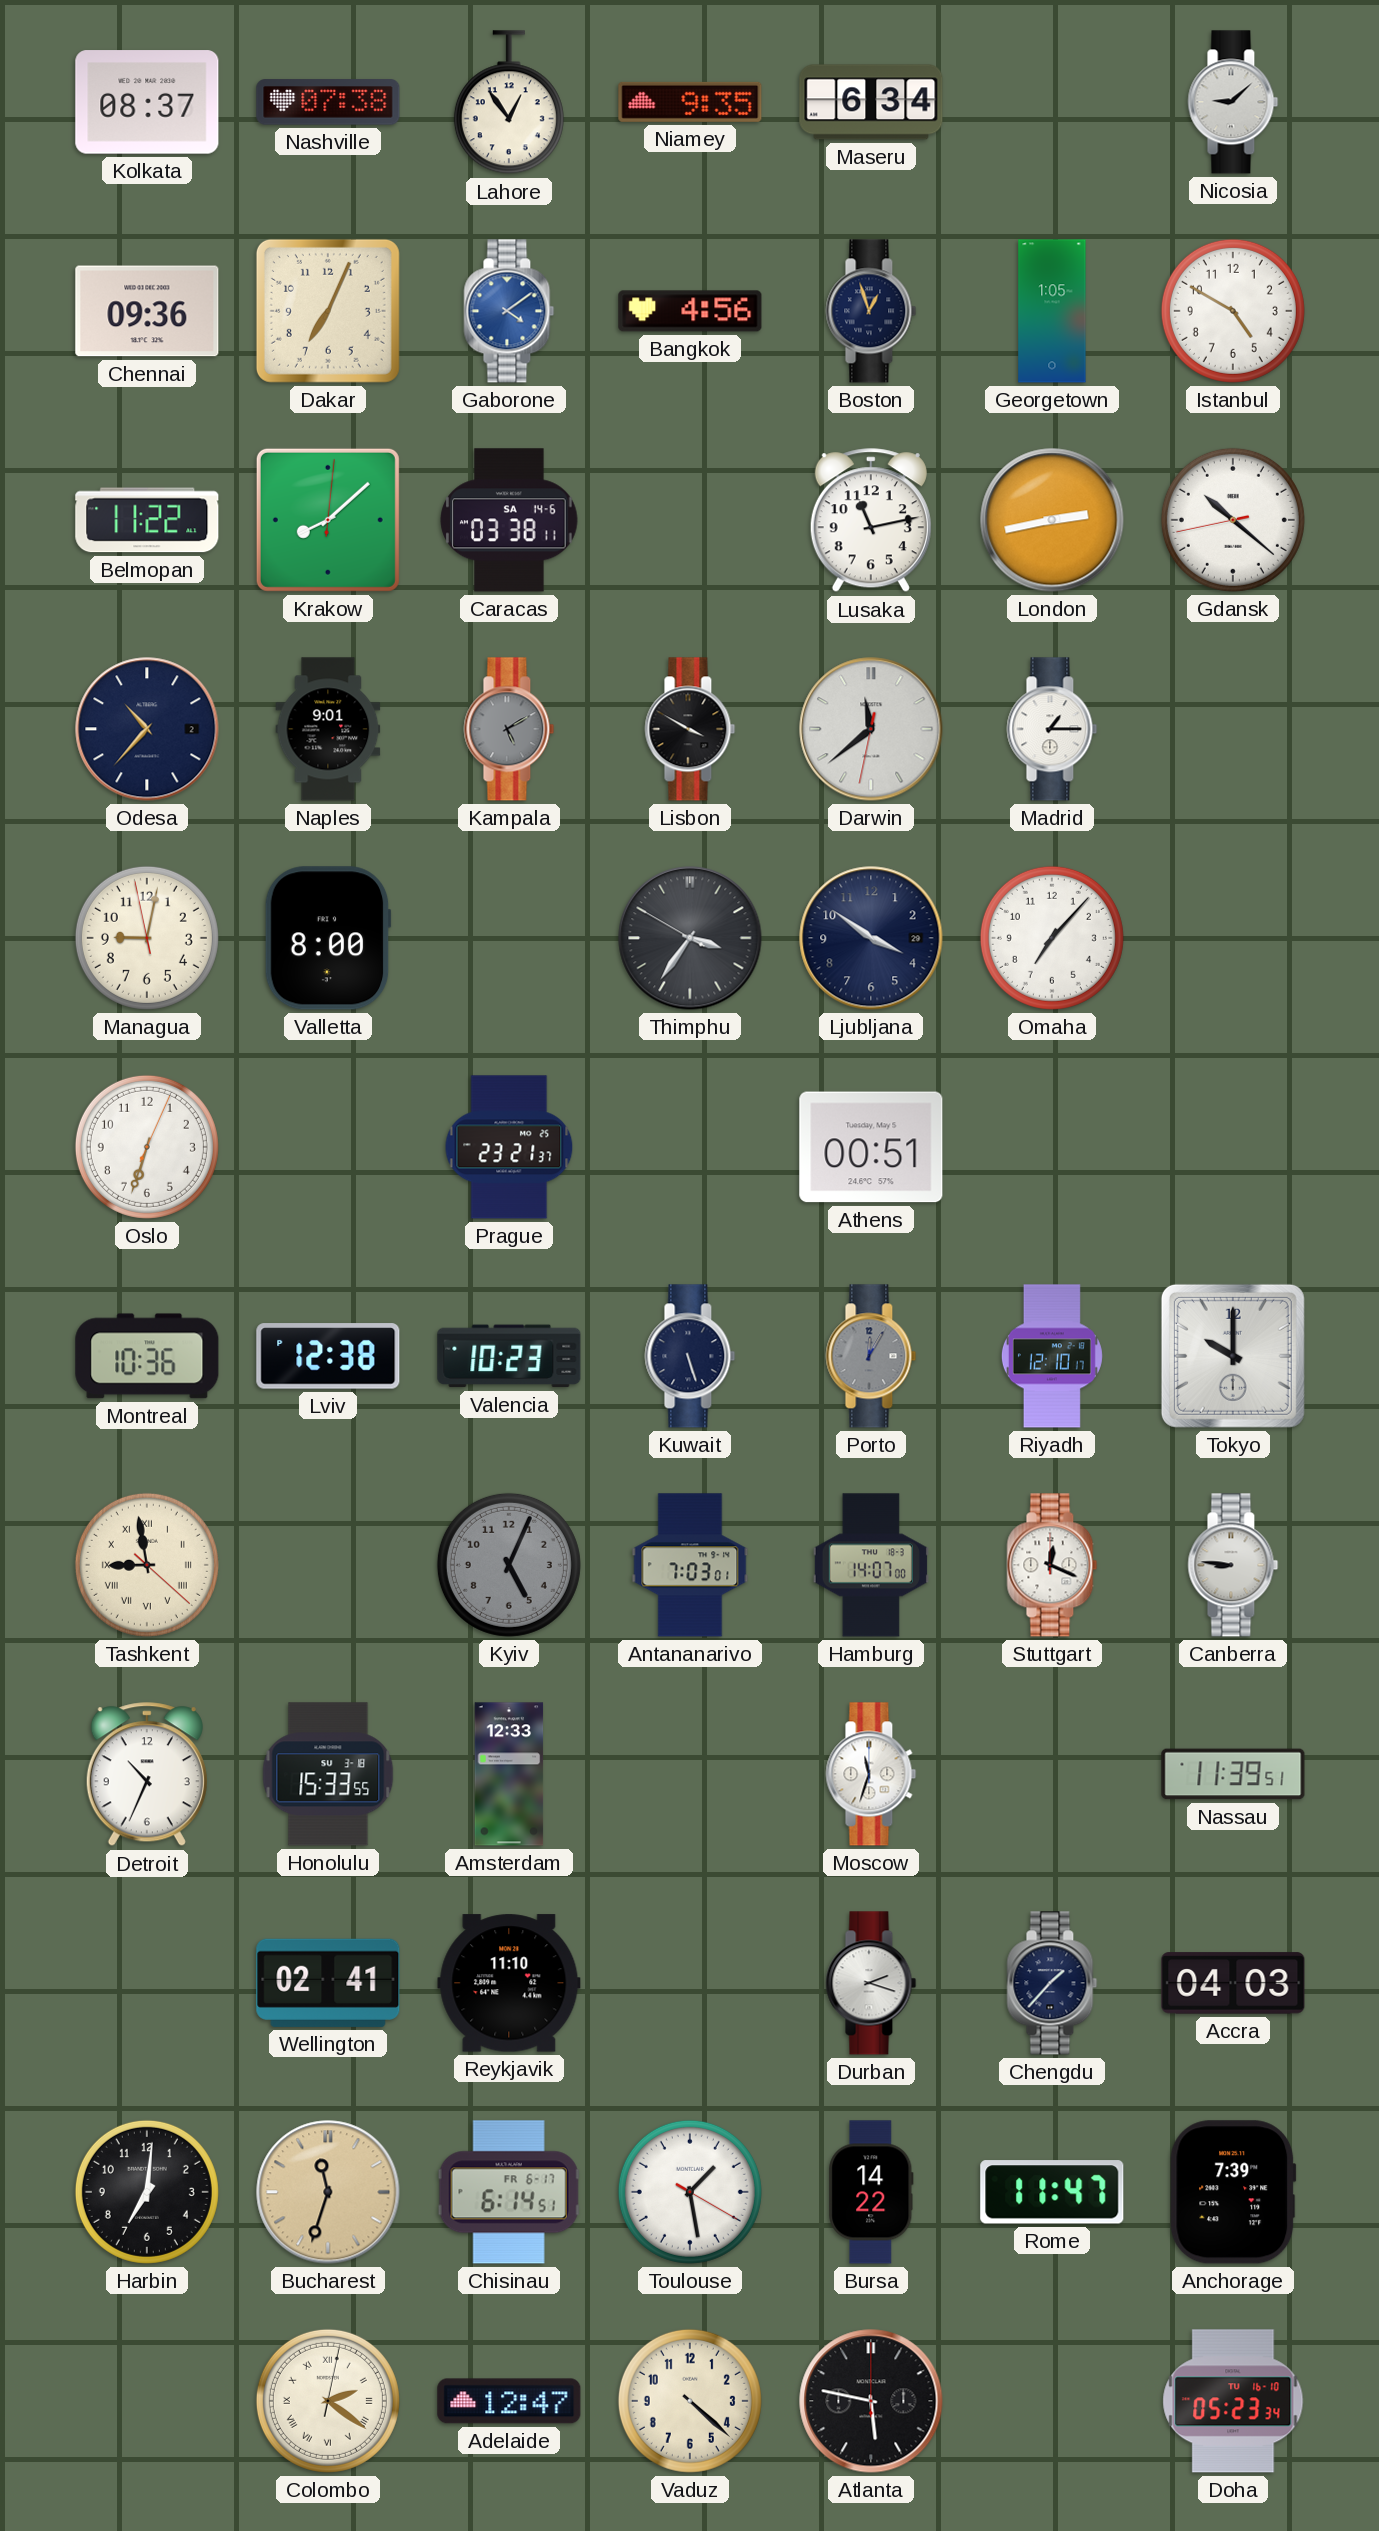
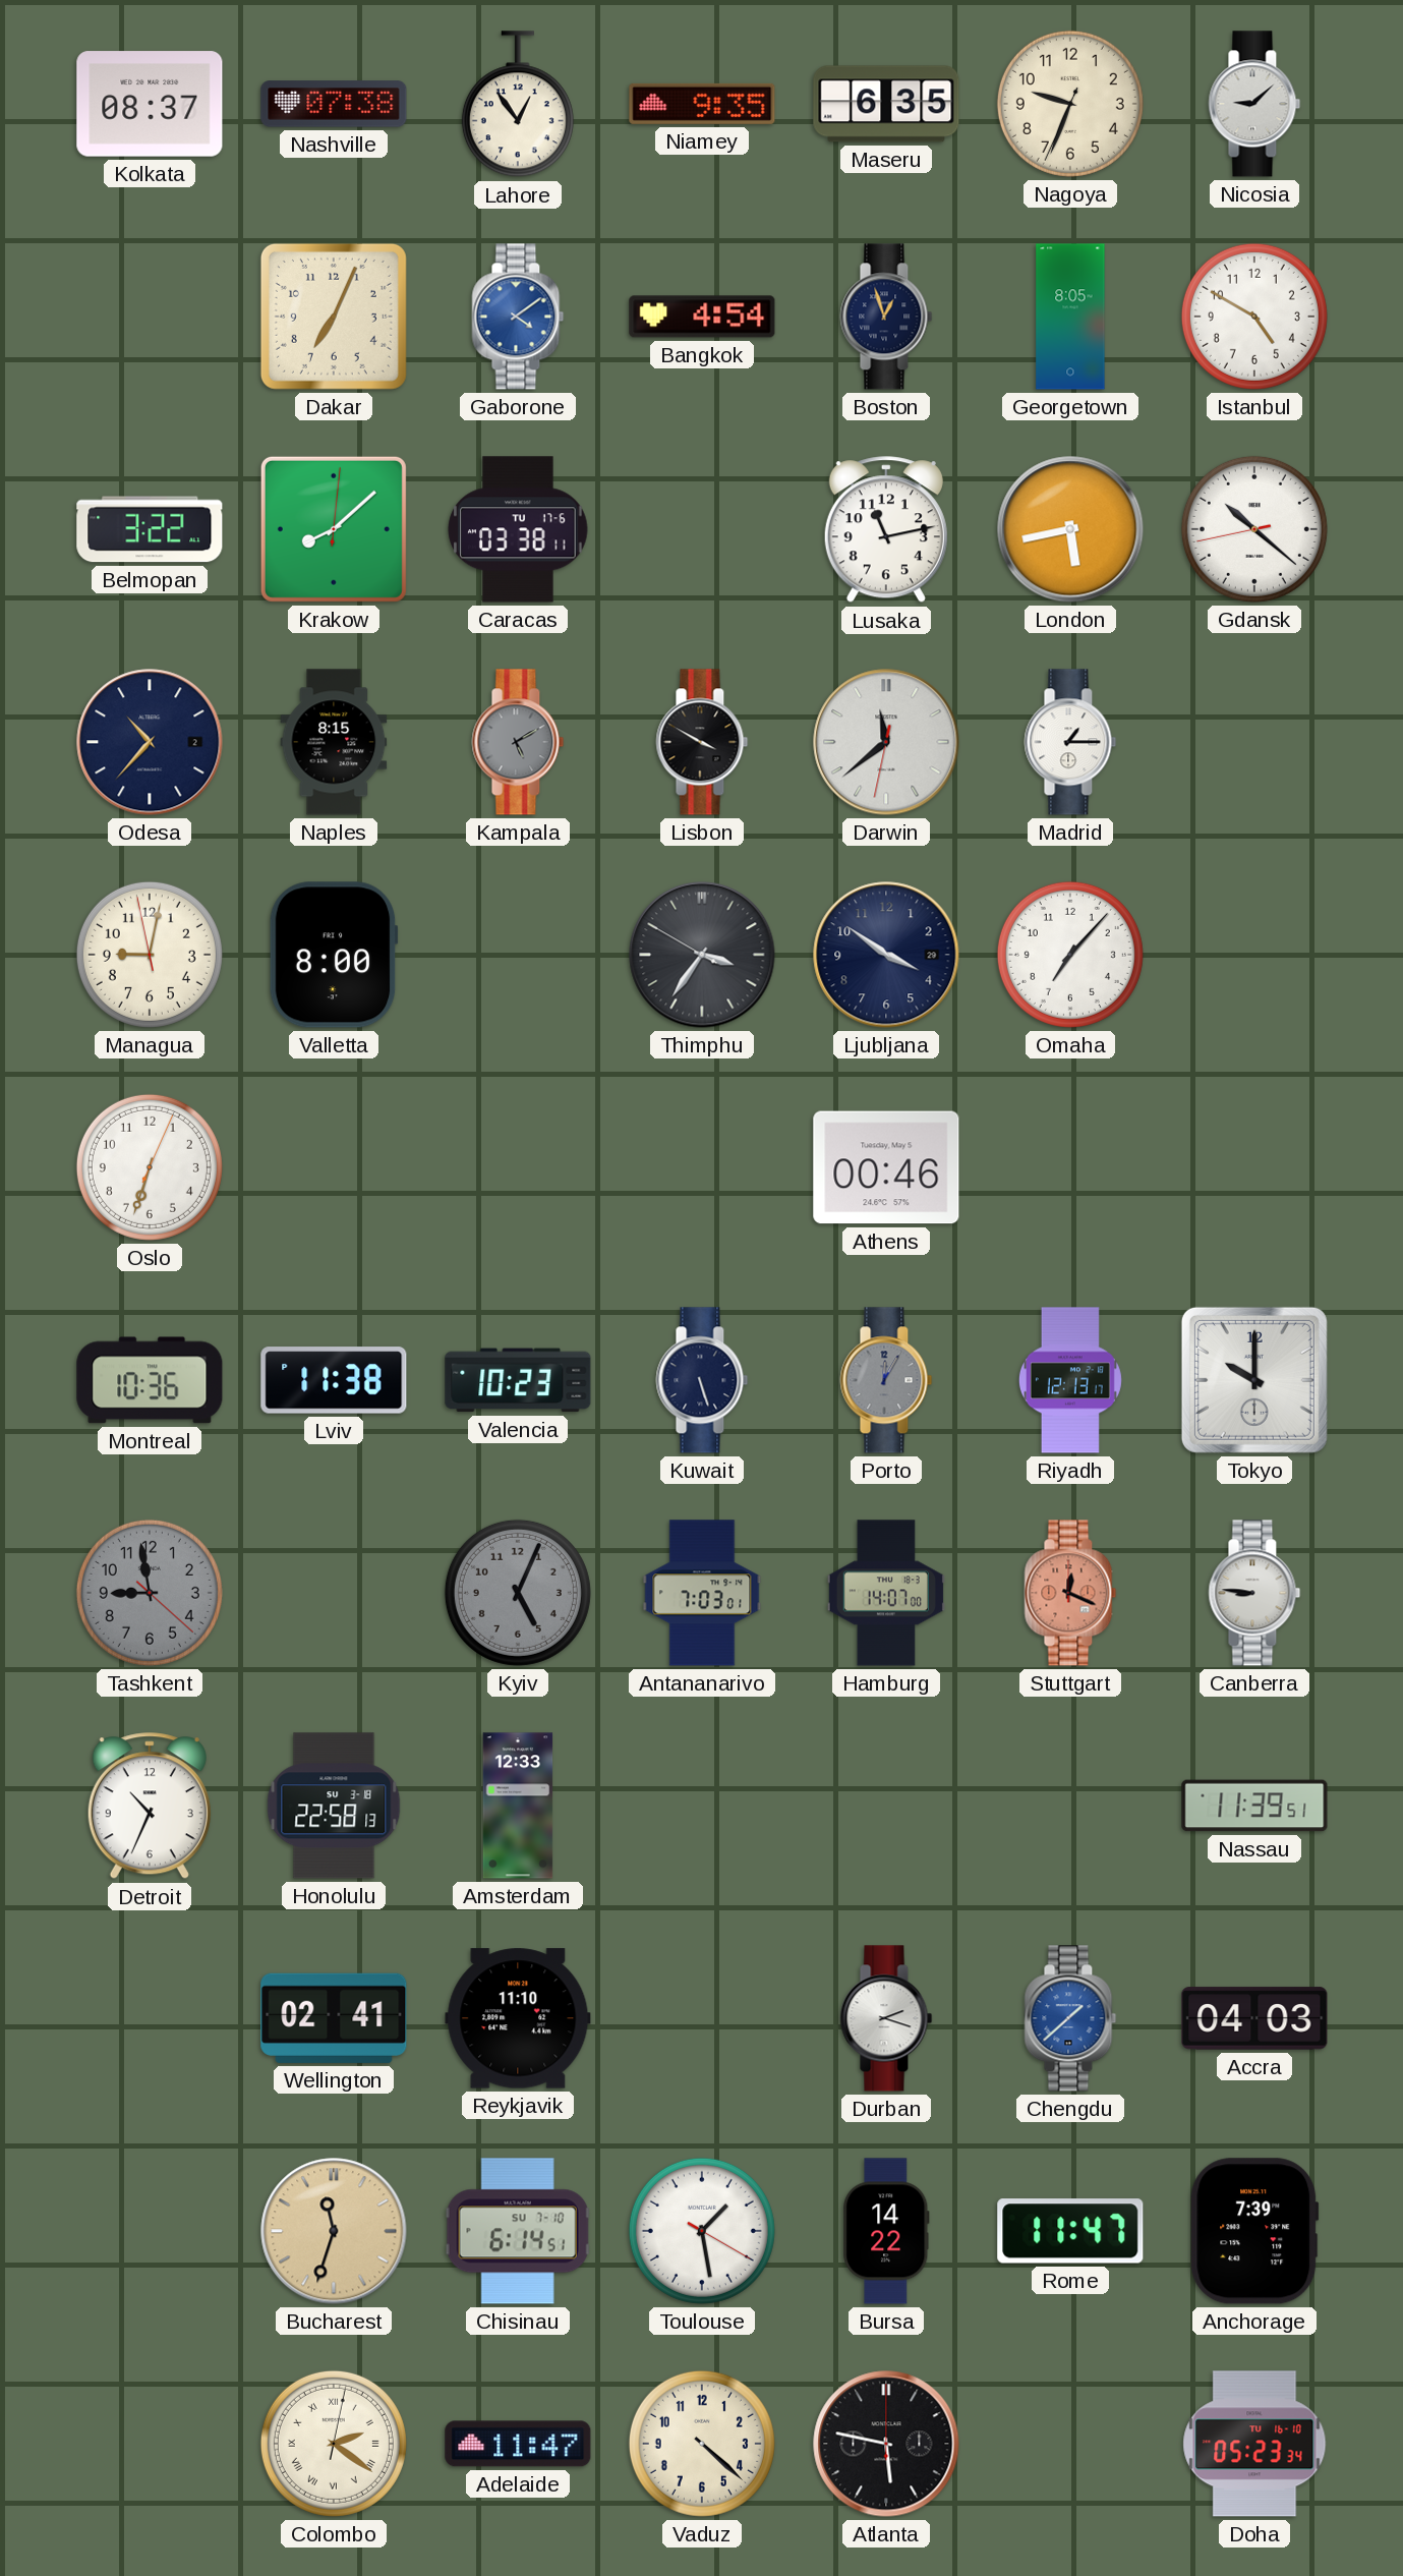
Maseru: 6:34 -> 6:35 (886, 104)
Nagoya: none -> 9:33 (1070, 104)
Chennai: 09:36 -> none (147, 311)
Bangkok: 4:56 -> 4:54 (702, 317)
Georgetown: 1:05 -> 8:05 (1070, 317)
Belmopan: 11:22 -> 3:22 (150, 529)
Caracas date: SA 14-6 -> TU 17-6 (518, 529)
London: 2:43 -> 5:43 (1070, 529)
Naples: 9:01 -> 8:15 (334, 742)
Prague: 23:21 -> none (509, 1147)
Athens: 00:51 -> 00:46 (886, 1167)
Lviv: 12:38 -> 11:38 (334, 1380)
Riyadh: 12:10 -> 12:13 (1070, 1380)
Tashkent dial: cream -> grey (150, 1593)
Tashkent numerals: Roman -> Arabic (150, 1593)
Stuttgart dial: white -> salmon (1070, 1593)
Honolulu: 15:33 -> 22:58 (334, 1806)
Moscow: 11:33 -> none (871, 1774)
Chengdu: 1:37 -> 1:38 (1070, 2018)
Chengdu dial: navy -> blue (1070, 2018)
Harbin: 7:01 -> none (147, 2192)
Chisinau date: FR 6-17 -> SU 7-10 (518, 2231)
Adelaide: 12:47 -> 11:47 (518, 2444)
